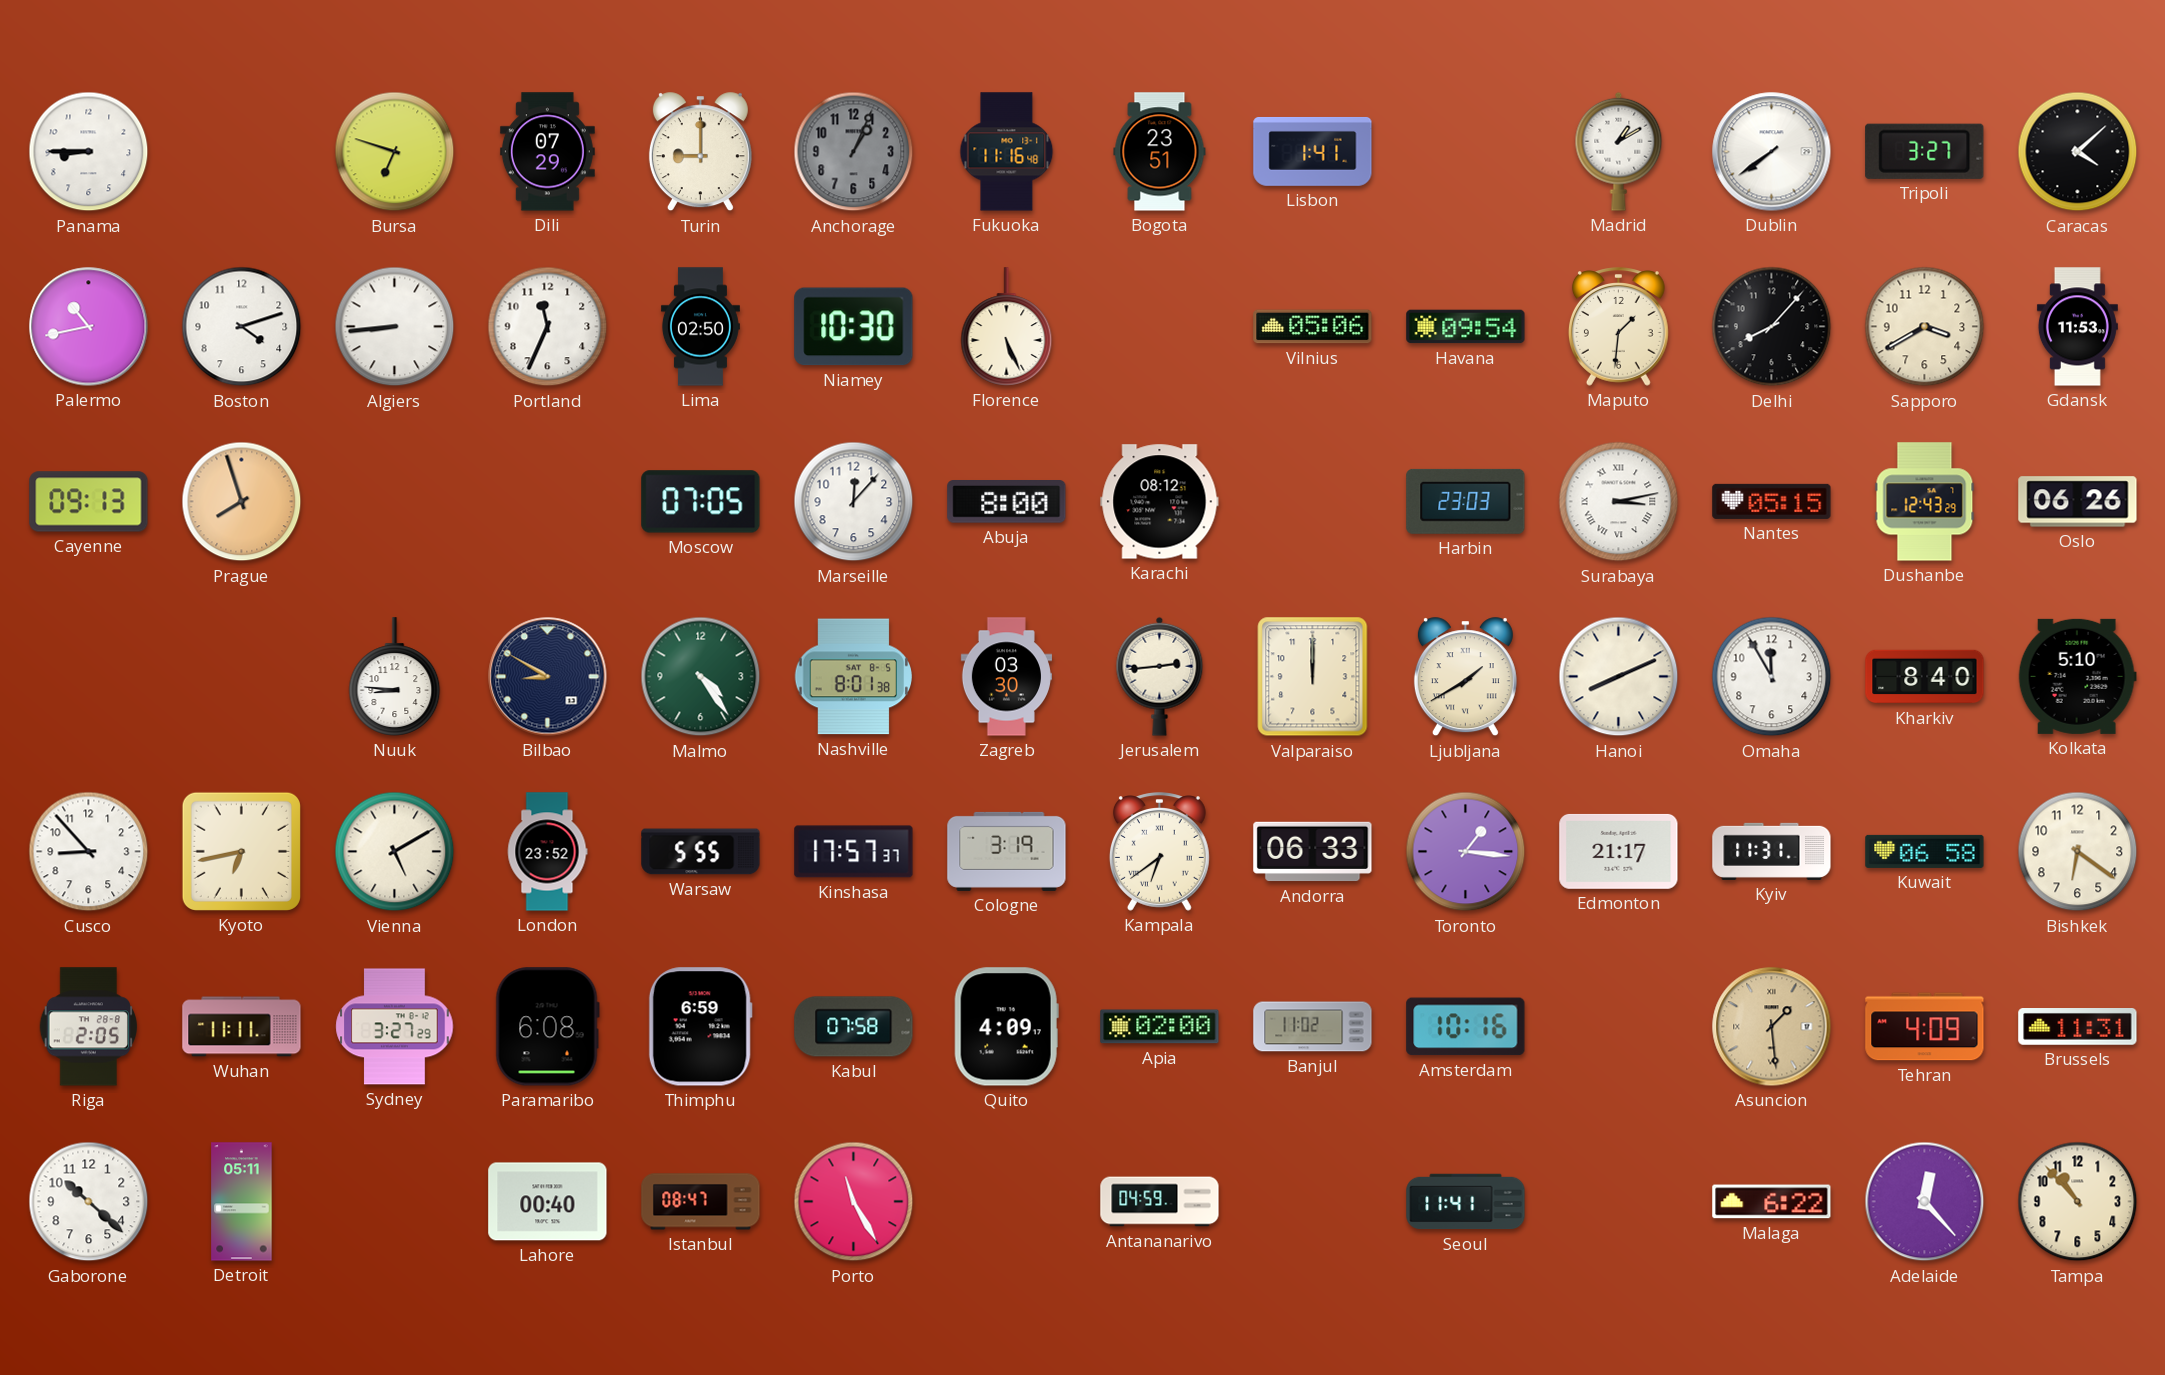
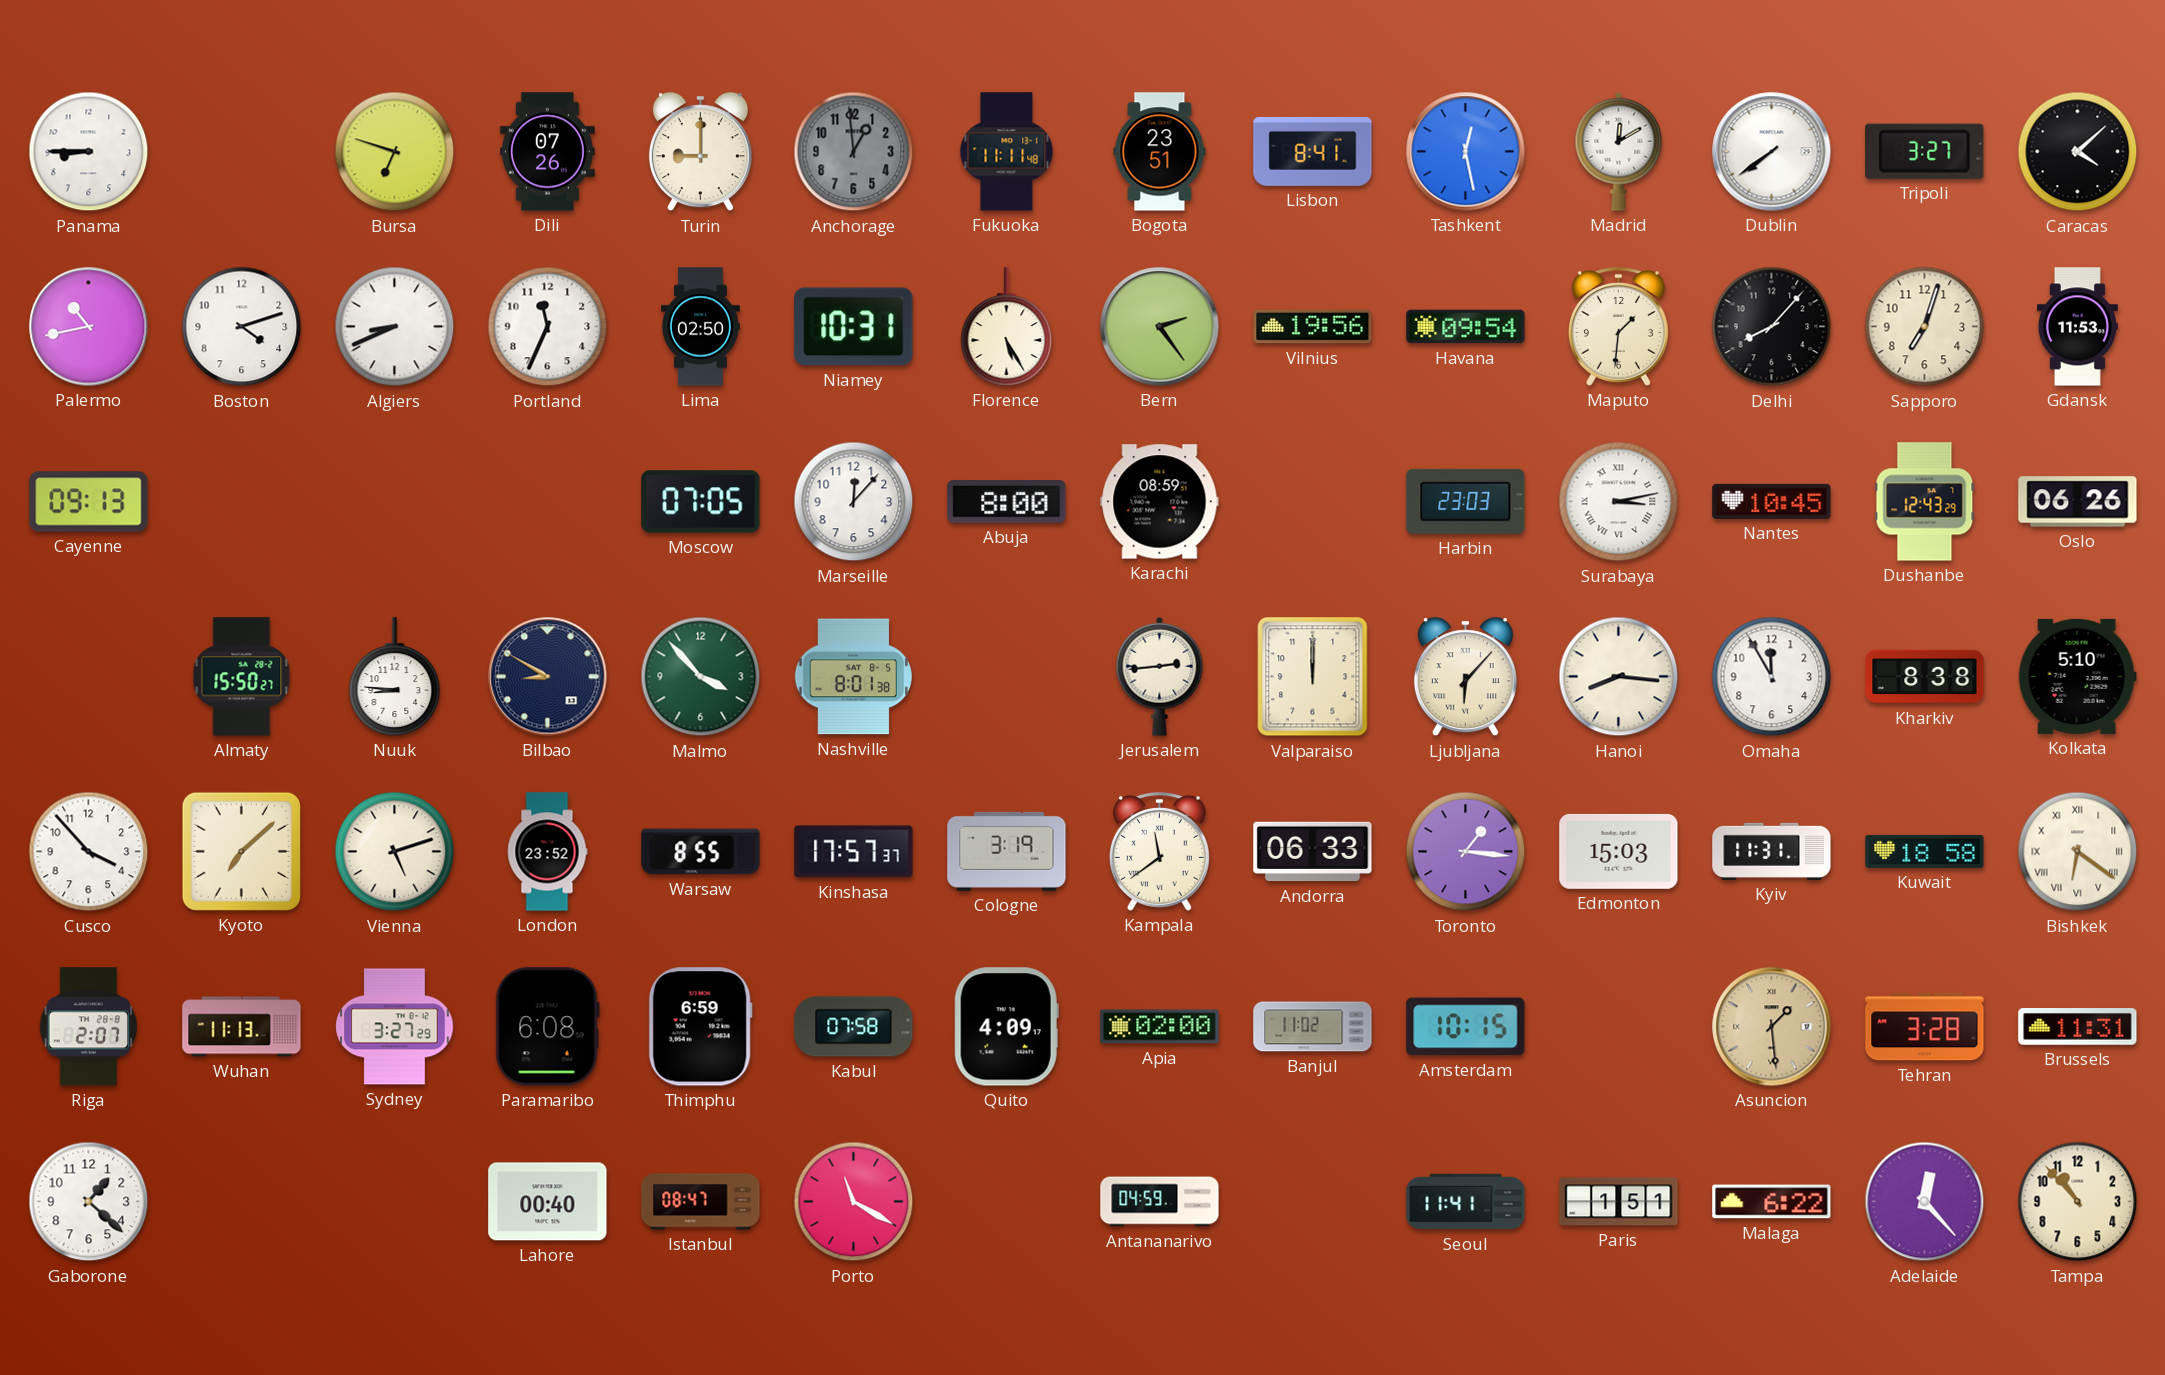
Dili: 07:29 -> 07:26 (547, 152)
Anchorage: 1:04 -> 12:59 (854, 152)
Fukuoka: 11:16 -> 11:11 (1007, 152)
Lisbon: 1:41 -> 8:41 (1313, 151)
Tashkent: none -> 12:28 (1466, 152)
Madrid: 1:10 -> 12:10 (1619, 151)
Algiers: 8:44 -> 8:41 (395, 327)
Niamey: 10:30 -> 10:31 (854, 327)
Florence: 5:26 -> 5:25 (1007, 327)
Bern: none -> 2:24 (1160, 327)
Vilnius: 05:06 -> 19:56 (1313, 327)
Sapporo: 3:40 -> 7:03 (1925, 327)
Prague: 7:57 -> none (242, 502)
Karachi: 08:12 -> 08:59 (1160, 502)
Nantes: 05:15 -> 10:45 (1772, 501)
Almaty: none -> 15:50 (242, 677)
Malmo: 4:24 -> 3:53 (701, 677)
Zagreb: 03:30 -> none (1006, 677)
Ljubljana: 1:40 -> 6:07 (1465, 677)
Hanoi: 8:11 -> 8:16 (1619, 677)
Kharkiv: 8:40 -> 8:38 (1925, 677)
Cusco: 8:53 -> 3:53 (89, 852)
Kyoto: 6:43 -> 7:08 (241, 851)
Vienna: 5:10 -> 5:12 (395, 852)
Warsaw: 5:55 -> 8:55 (701, 852)
Kampala: 6:39 -> 11:39 (1159, 852)
Edmonton: 21:17 -> 15:03 (1619, 851)
Kuwait: 06:58 -> 18:58 (1925, 851)
Bishkek numerals: Arabic -> Roman (2078, 852)
Riga: 2:05 -> 2:07 (89, 1027)
Wuhan: 11:11 -> 11:13 (242, 1027)
Amsterdam: 10:16 -> 10:15 (1466, 1027)
Tehran: 4:09 -> 3:28 (1925, 1027)
Gaborone: 10:22 -> 1:22 (89, 1202)
Detroit: 05:11 -> none (242, 1202)
Porto: 11:25 -> 11:20 (854, 1202)
Paris: none -> 1:51 (1619, 1202)
